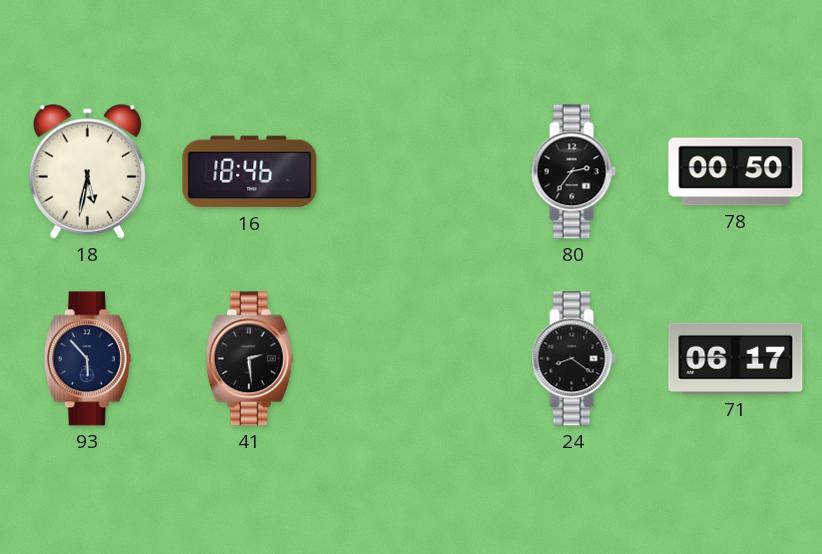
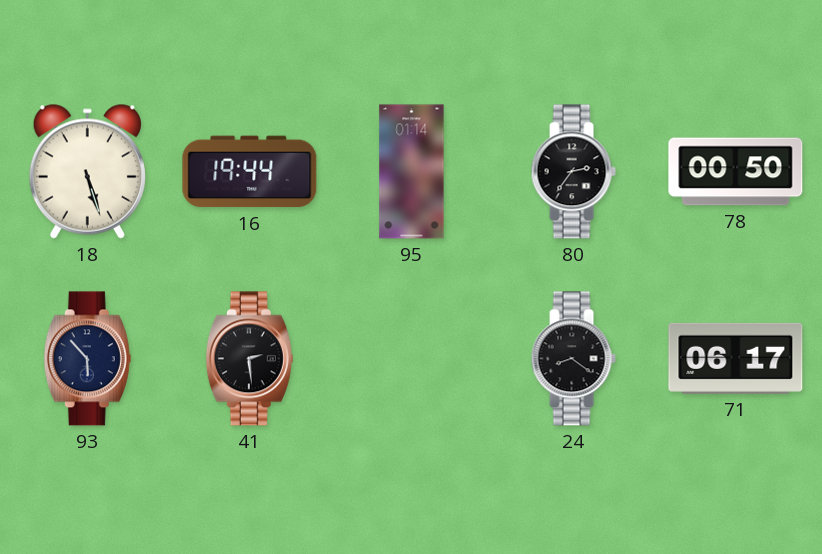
18: 5:32 -> 5:27 (87, 171)
16: 18:46 -> 19:44 (250, 172)
95: none -> 01:14 (412, 172)
